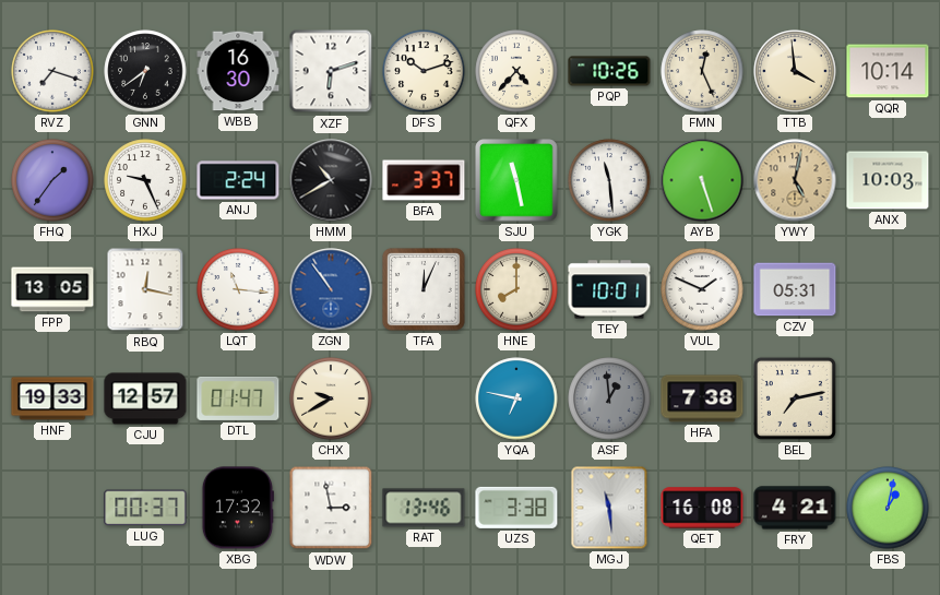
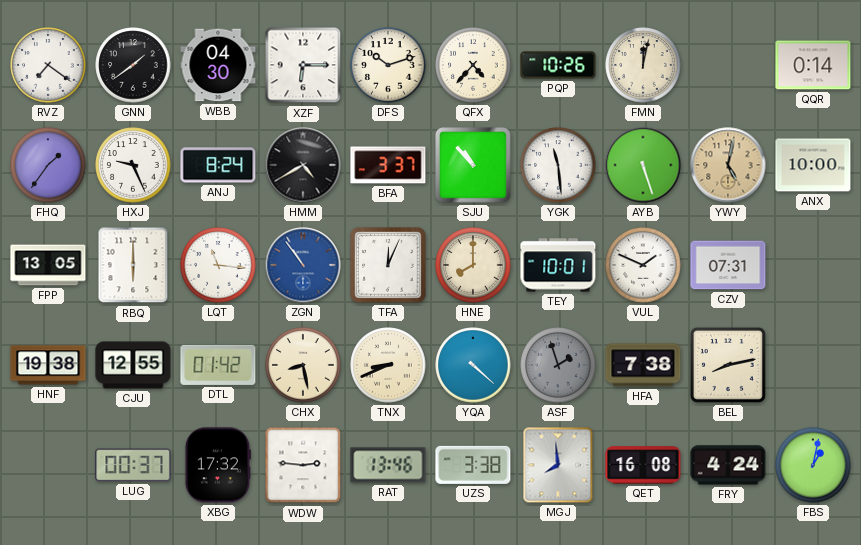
RVZ: 7:18 -> 7:21 (48, 65)
GNN: 6:39 -> 1:39 (133, 65)
WBB: 16:30 -> 04:30 (218, 65)
XZF: 6:12 -> 6:15 (303, 65)
FMN: 12:26 -> 12:02 (643, 65)
TTB: 3:59 -> none (795, 71)
QQR: 10:14 -> 0:14 (813, 65)
ANJ: 2:24 -> 8:24 (218, 165)
HMM: 10:40 -> 4:40 (303, 165)
SJU: 11:28 -> 10:53 (473, 165)
ANX: 10:03 -> 10:00 (813, 165)
RBQ: 12:17 -> 6:00 (133, 265)
CZV: 05:31 -> 07:31 (728, 265)
HNF: 19:33 -> 19:38 (48, 365)
CJU: 12:57 -> 12:55 (133, 365)
DTL: 01:47 -> 01:42 (218, 365)
CHX: 9:40 -> 8:28 (303, 365)
TNX: none -> 8:41 (388, 365)
YQA: 6:47 -> 4:22 (473, 365)
ASF: 12:59 -> 1:57 (558, 365)
BEL: 7:13 -> 8:13 (728, 365)
WDW: 2:58 -> 2:46 (303, 465)
MGJ: 11:29 -> 7:59 (558, 465)
FRY: 4:21 -> 4:24 (728, 465)
